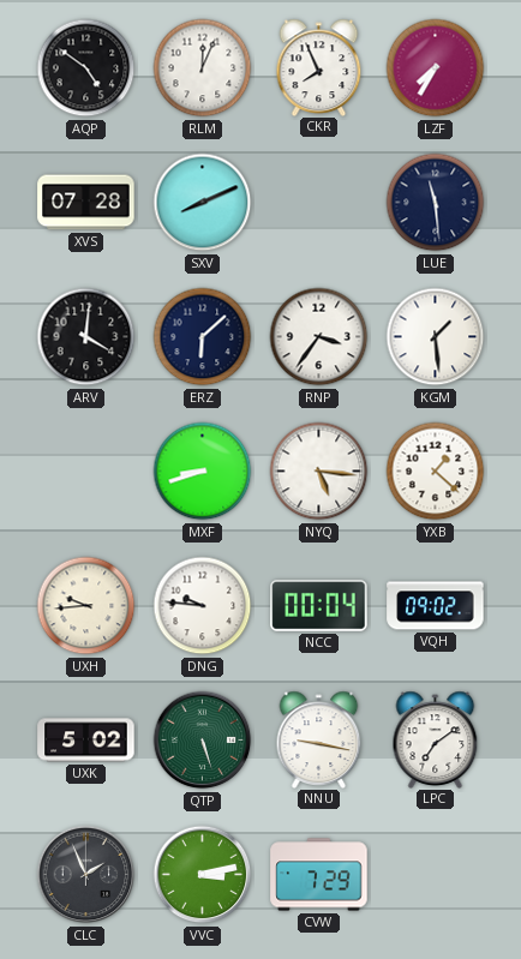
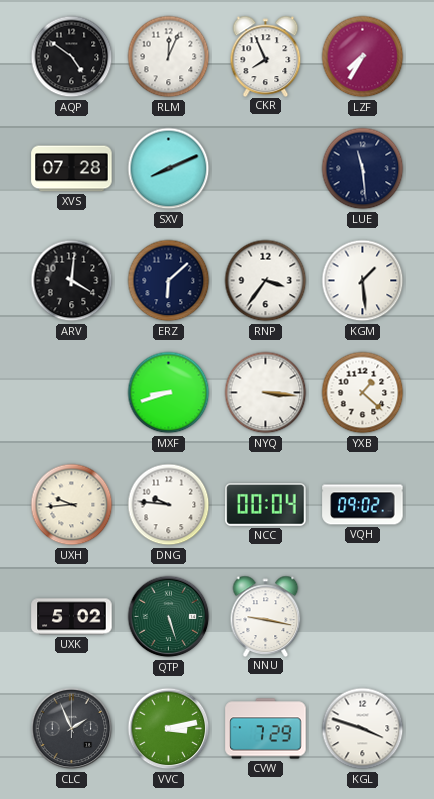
NYQ: 5:16 -> 3:16 (266, 393)
LPC: 7:09 -> none (436, 739)
KGL: none -> 3:48 (363, 729)
